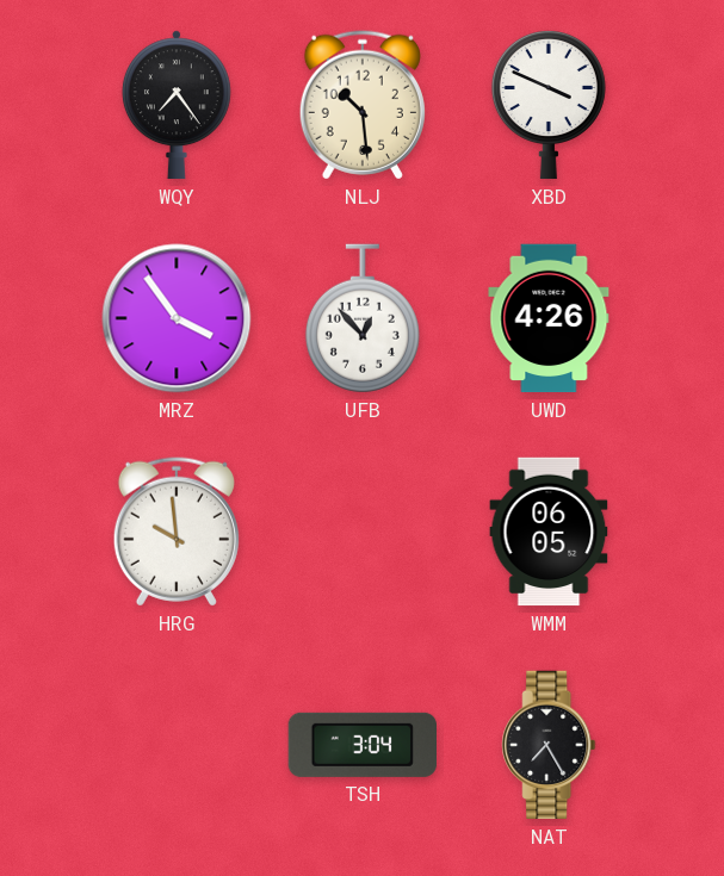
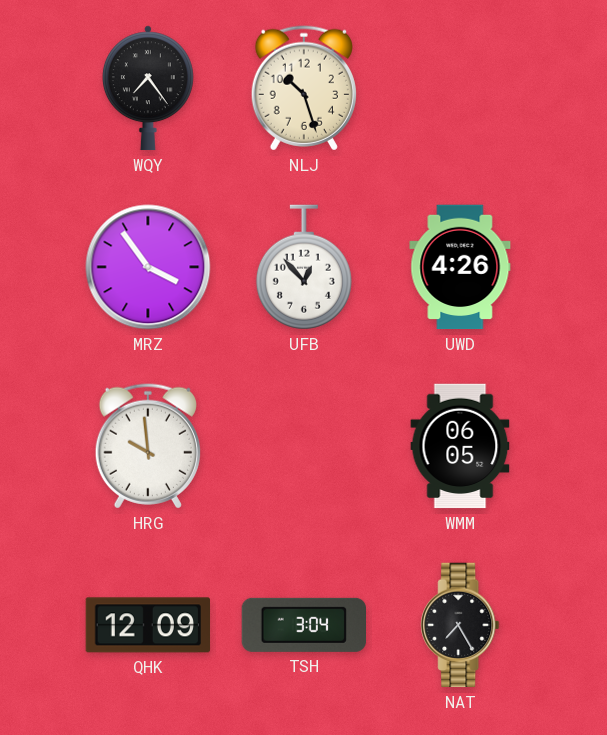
NLJ: 10:29 -> 10:27 (304, 88)
XBD: 3:49 -> none (549, 105)
QHK: none -> 12:09 (147, 625)
